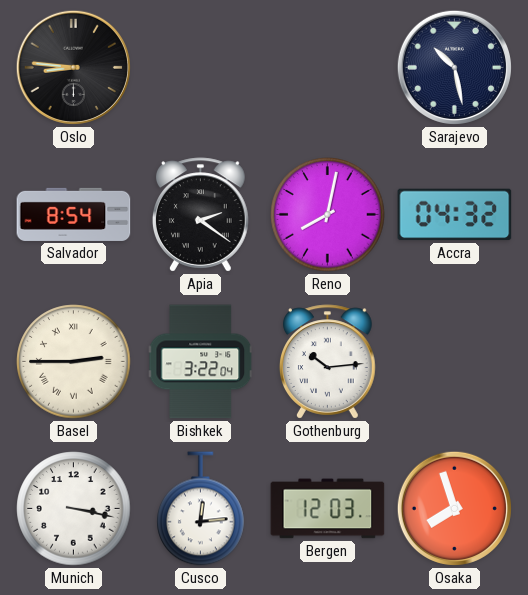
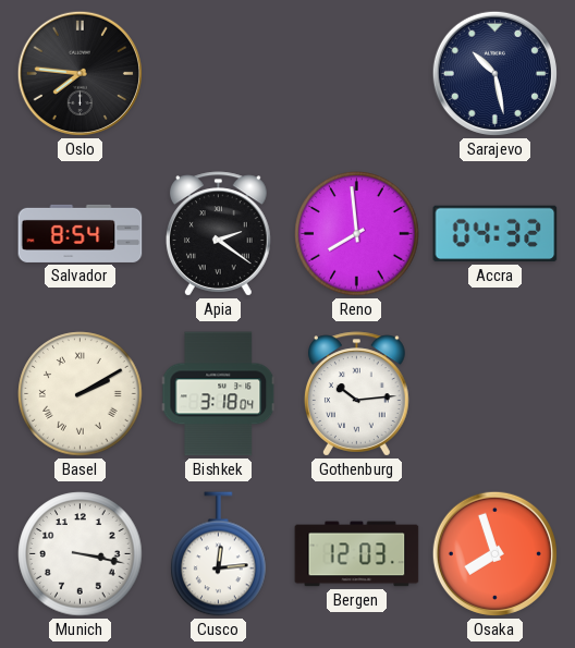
Oslo: 8:46 -> 7:46 (79, 73)
Reno: 8:02 -> 7:59 (357, 234)
Basel: 2:45 -> 2:10 (81, 394)
Bishkek: 3:22 -> 3:18 (219, 394)
